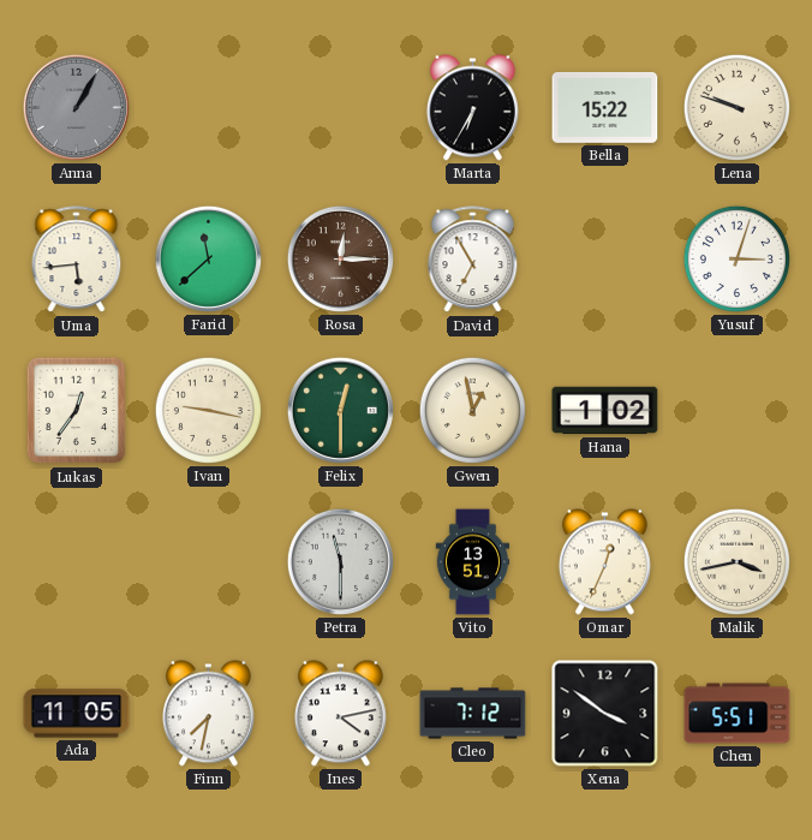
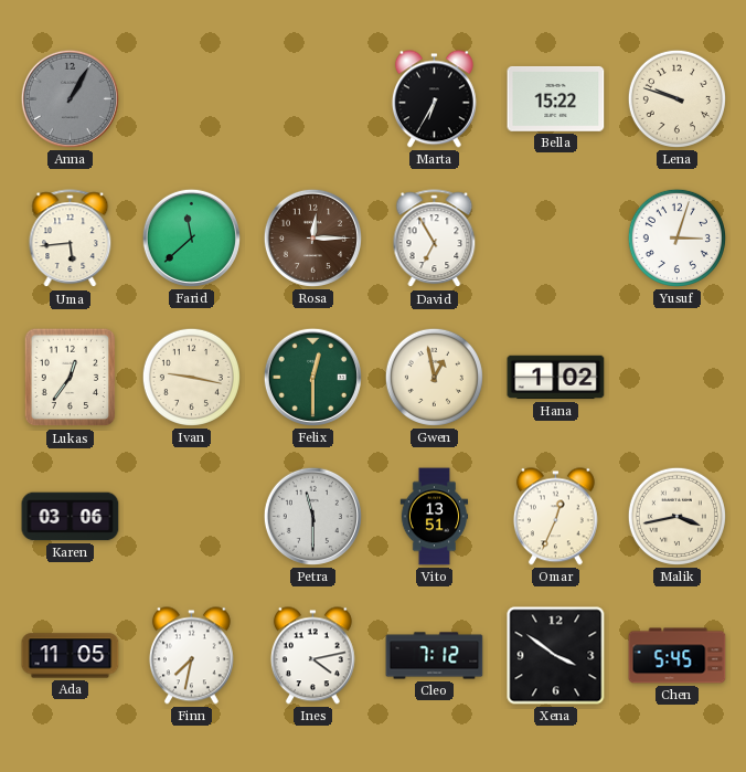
Karen: none -> 03:06 (71, 517)
Chen: 5:51 -> 5:45 (678, 656)
